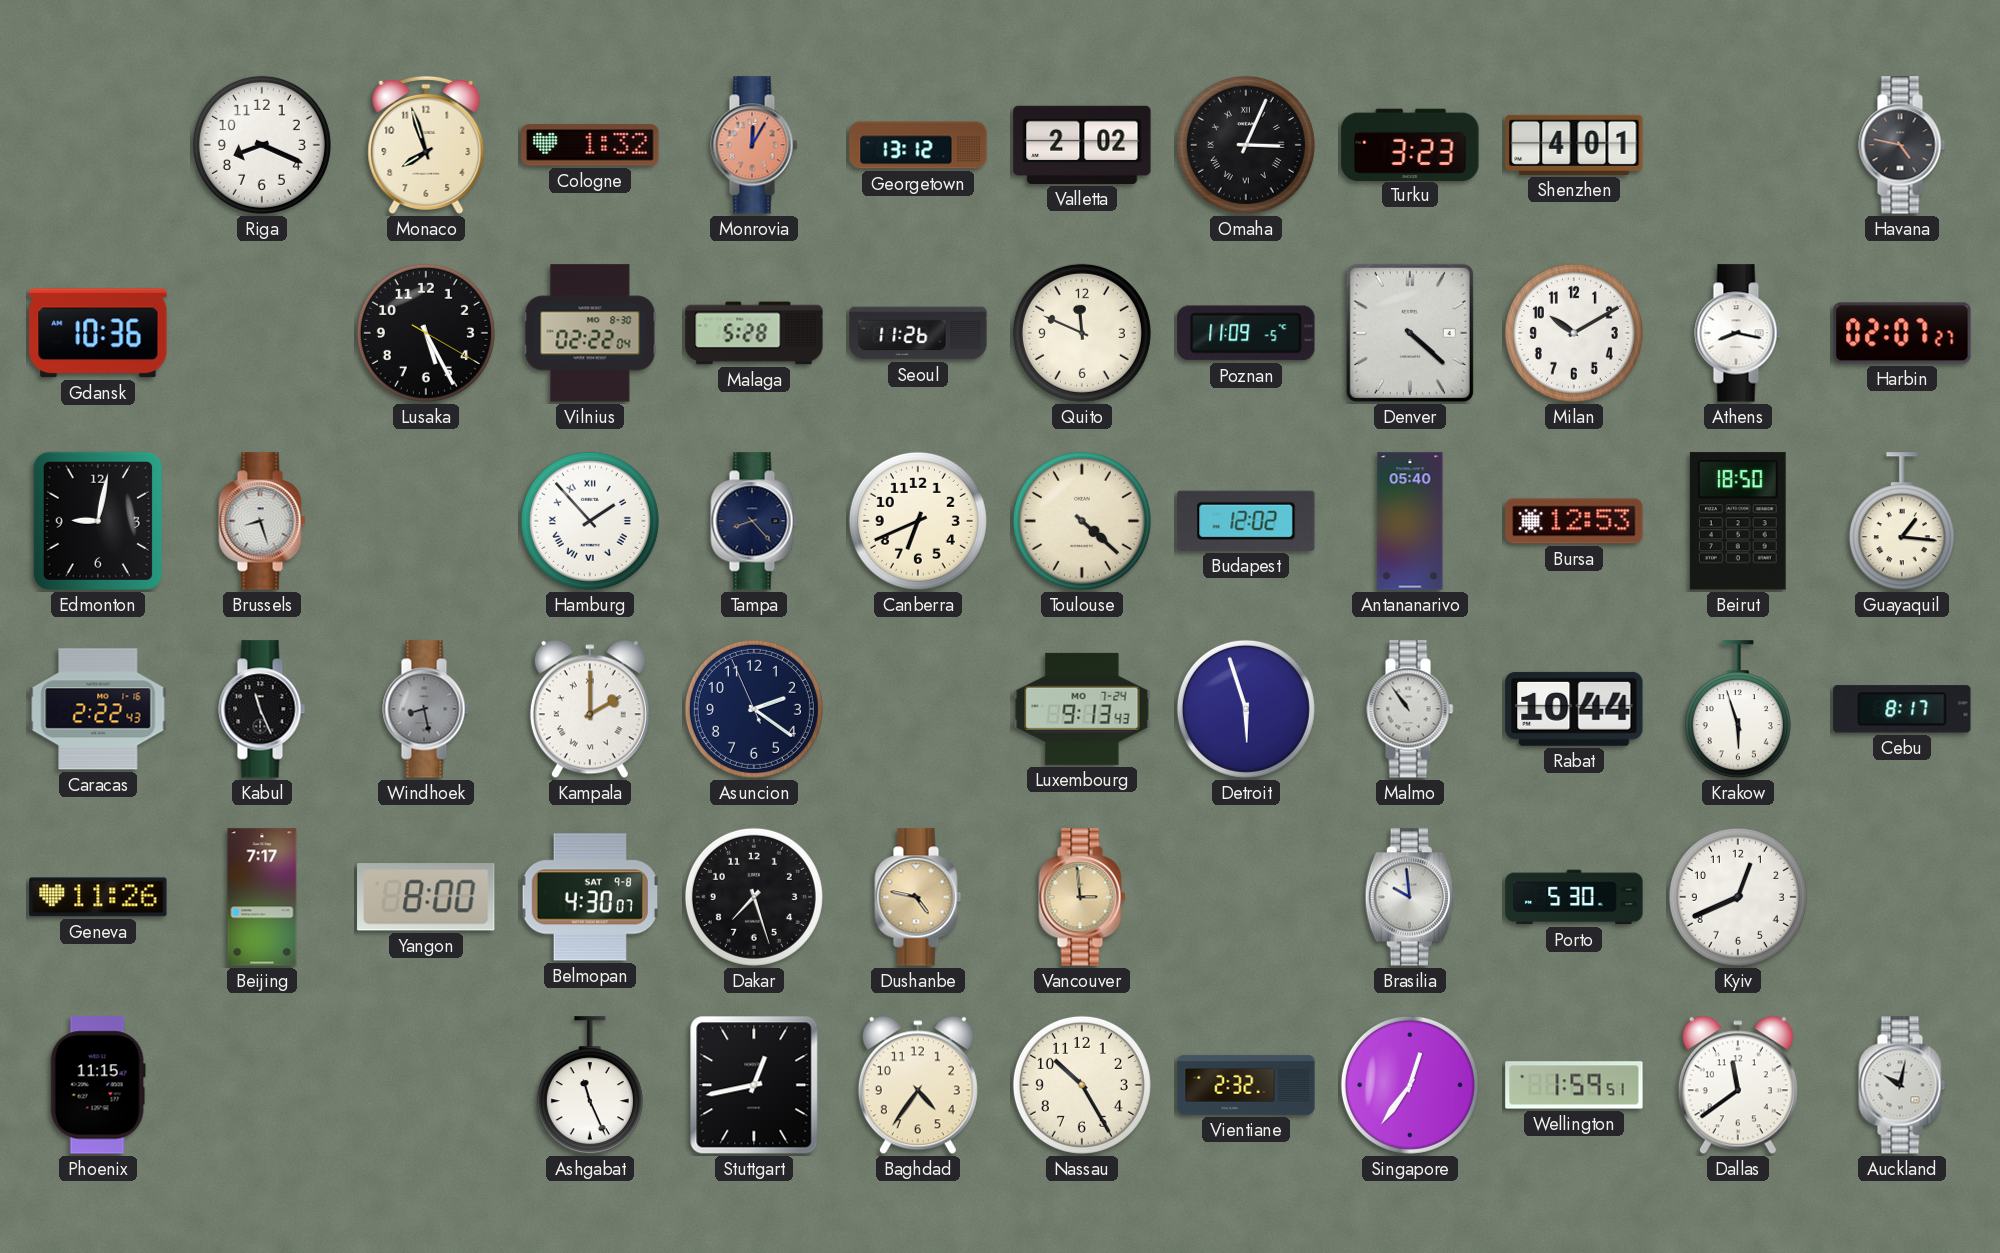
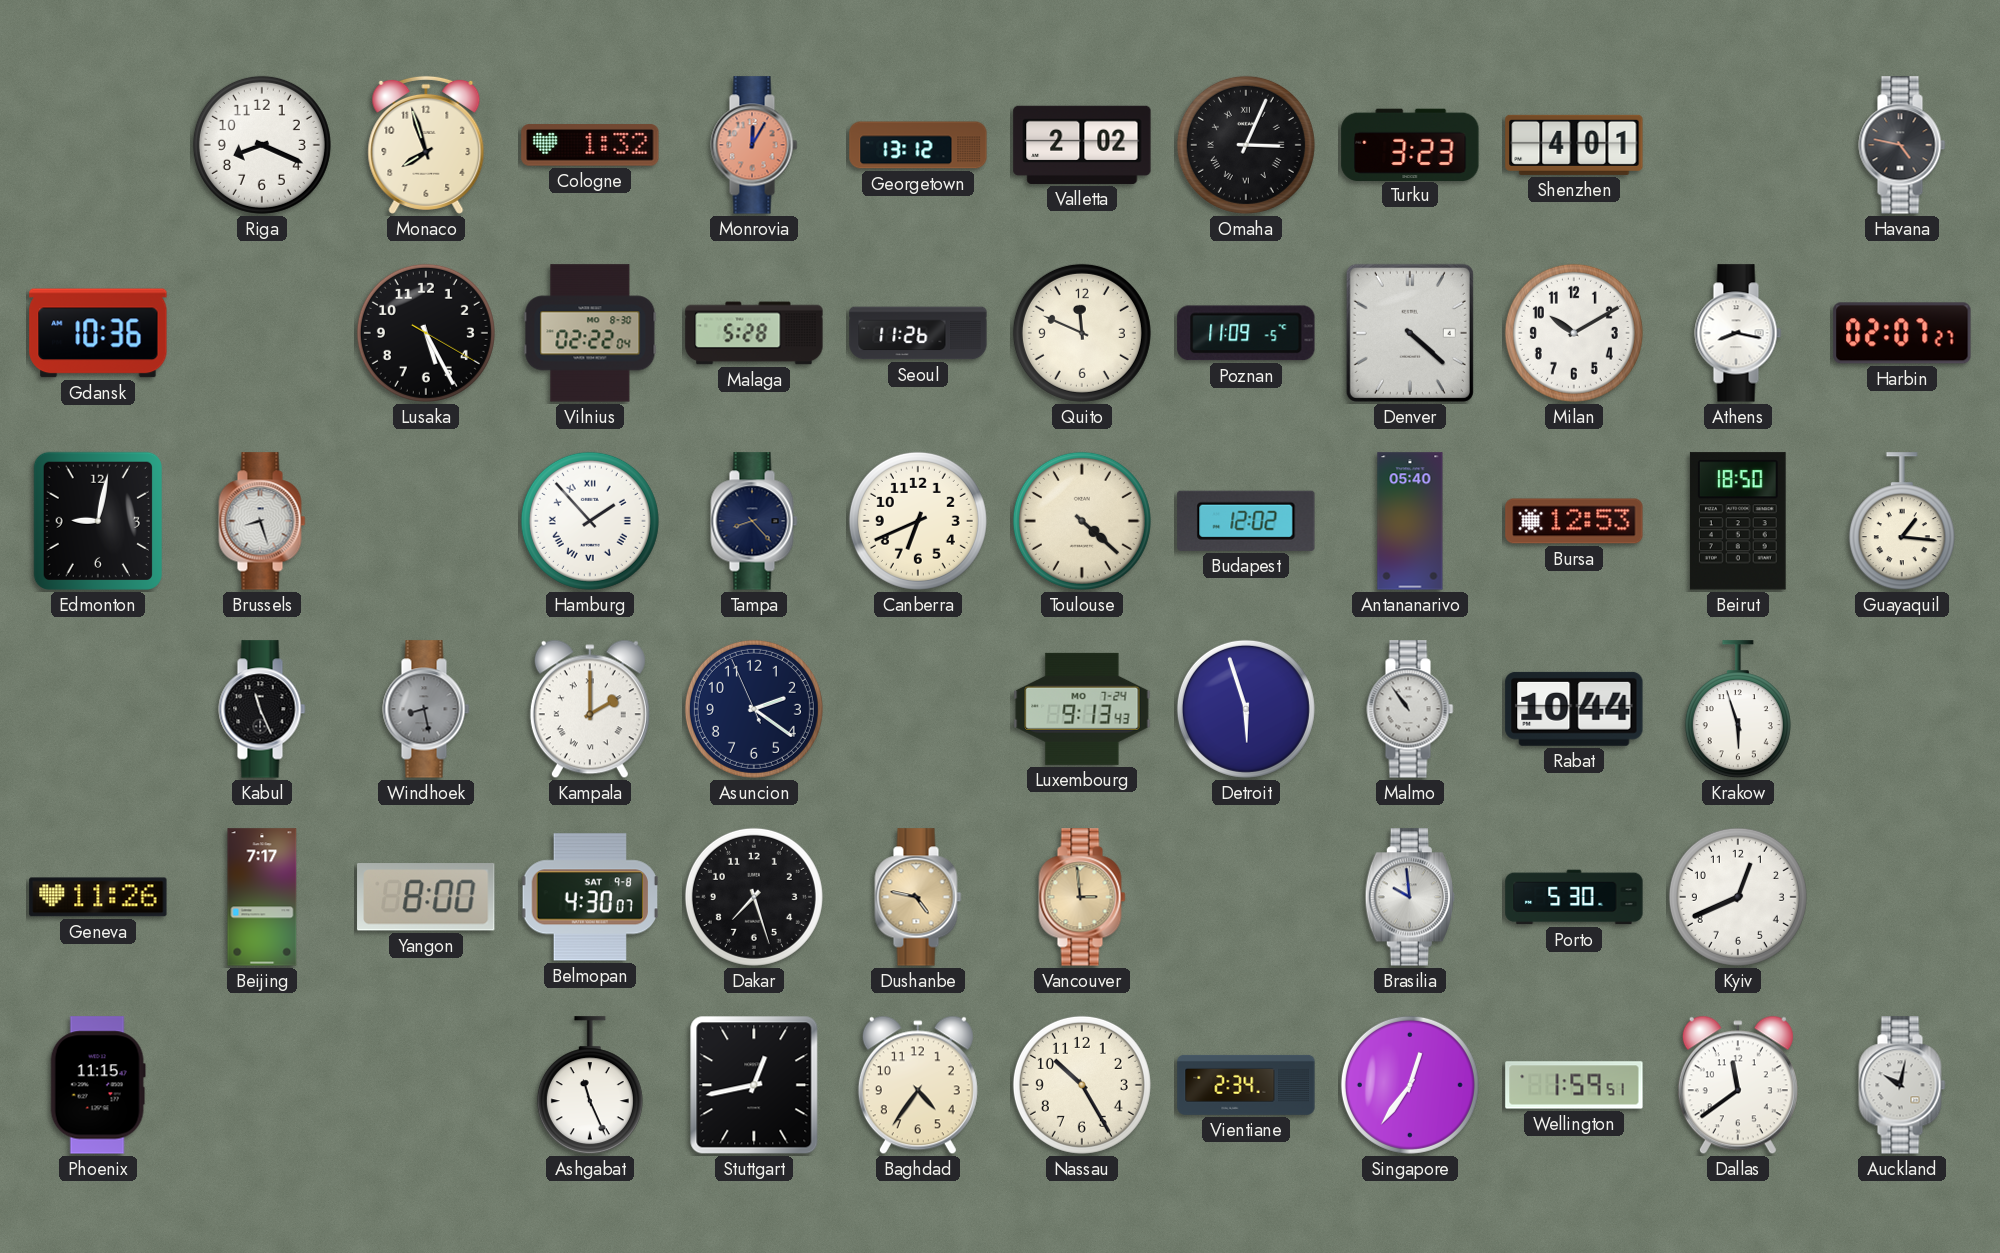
Caracas: 2:22 -> none (98, 709)
Cebu: 8:17 -> none (1902, 709)
Vientiane: 2:32 -> 2:34 (1246, 1085)
